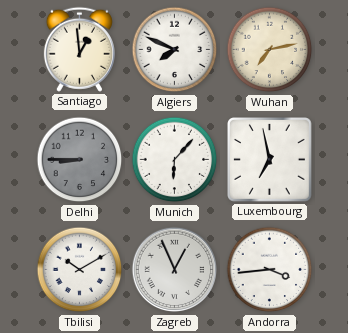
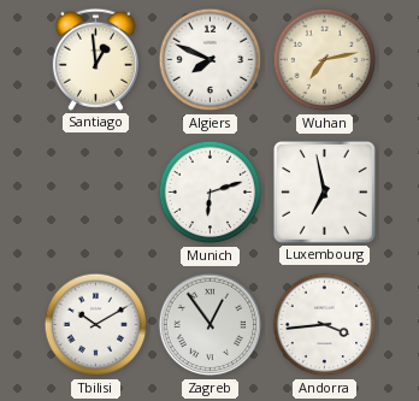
Delhi: 8:45 -> none (80, 160)
Munich: 6:07 -> 6:12 (211, 193)
Zagreb: 12:56 -> 12:54 (211, 325)
